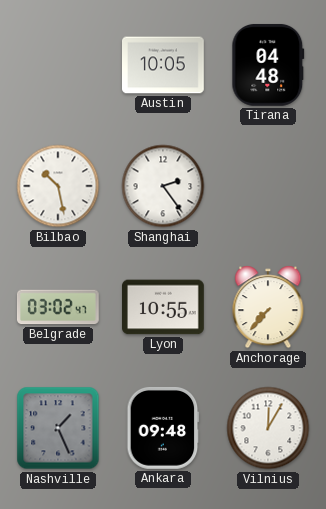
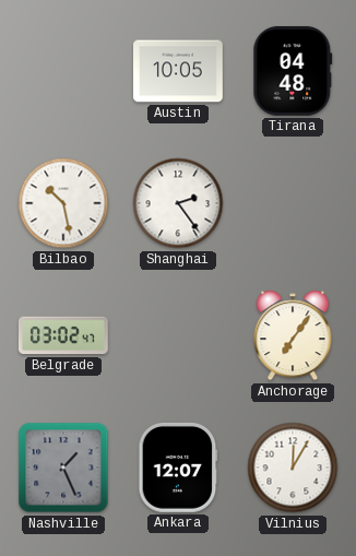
Lyon: 10:55 -> none (164, 307)
Anchorage: 7:37 -> 7:06 (293, 335)
Ankara: 09:48 -> 12:07 (178, 468)
